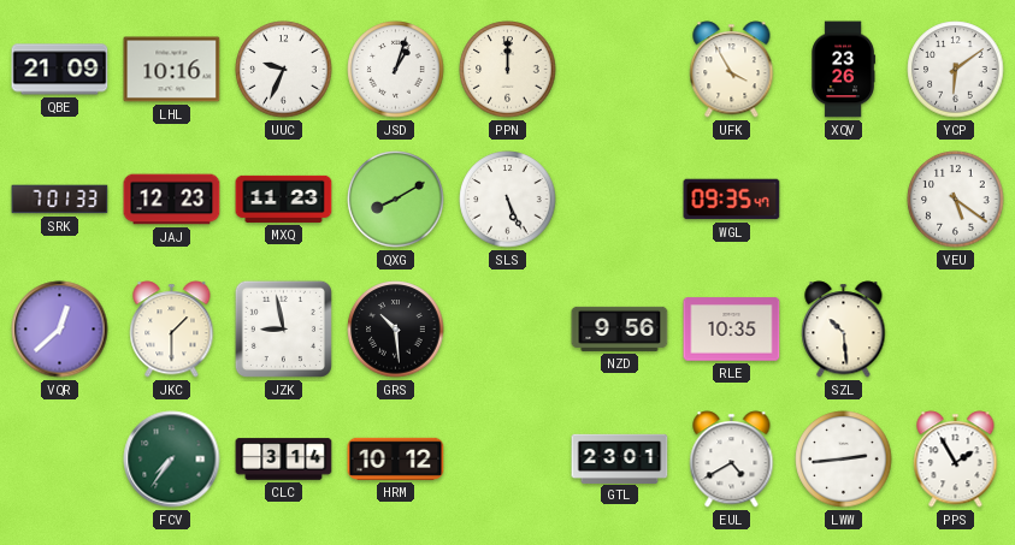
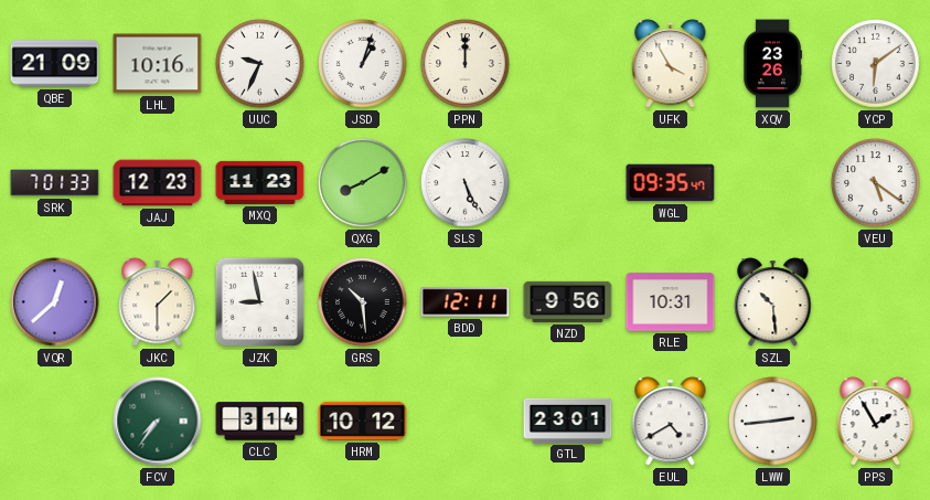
BDD: none -> 12:11 (466, 302)
RLE: 10:35 -> 10:31 (671, 302)
